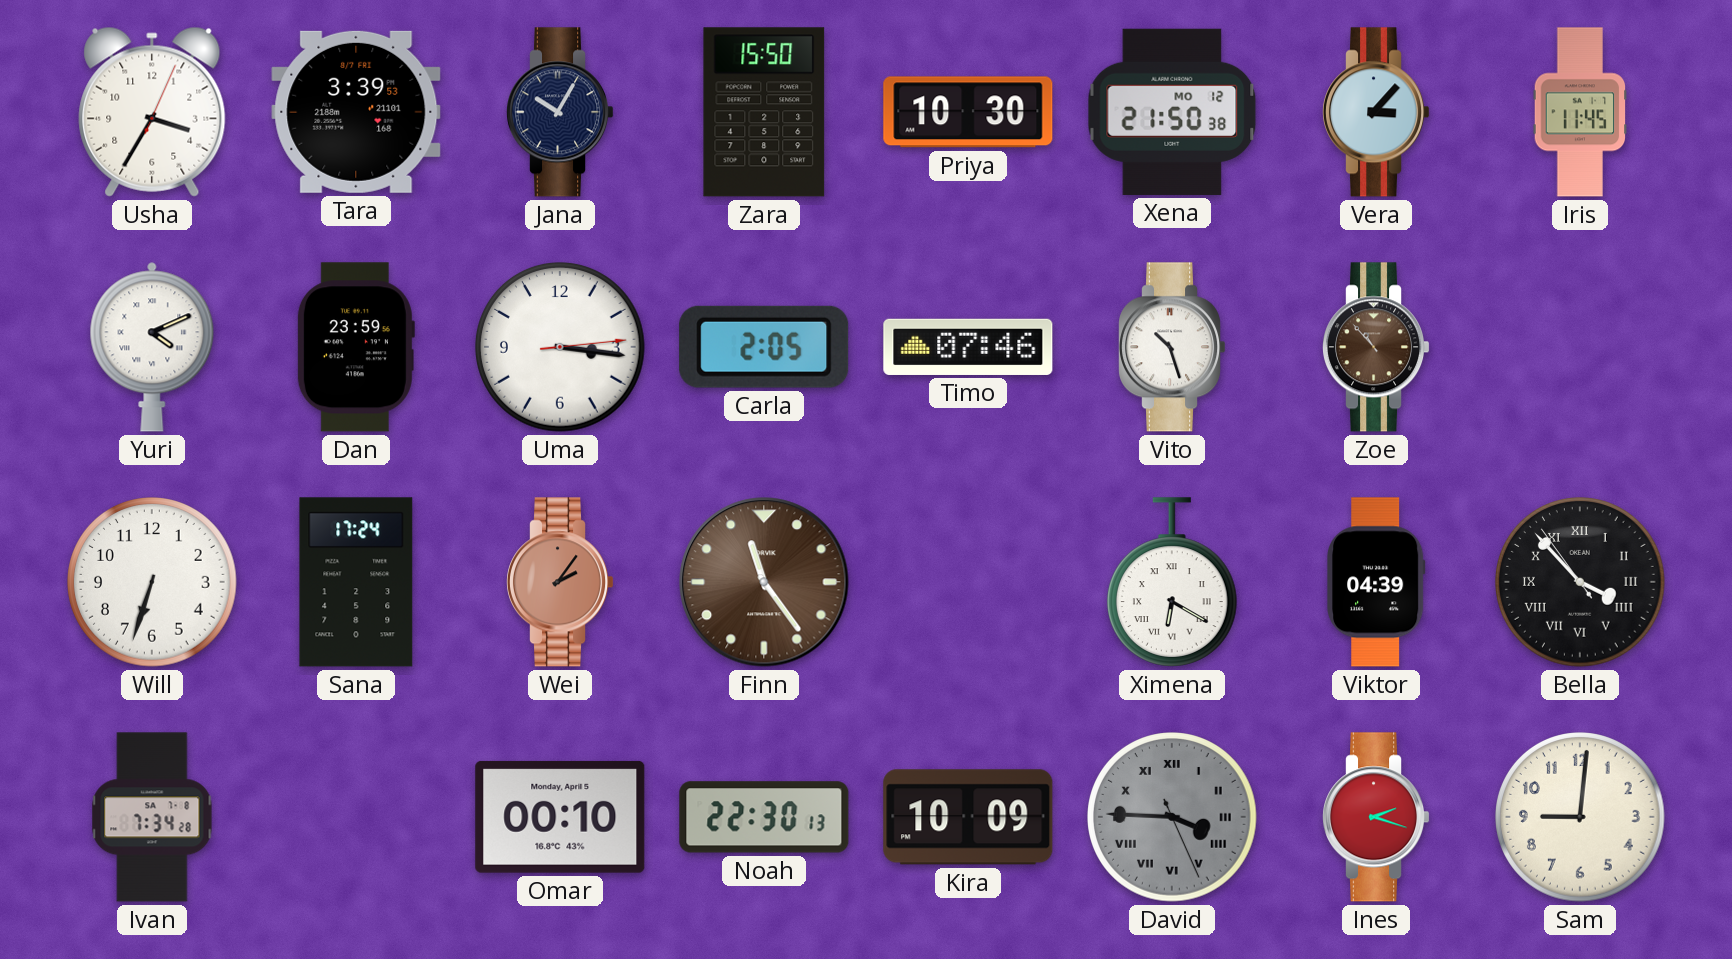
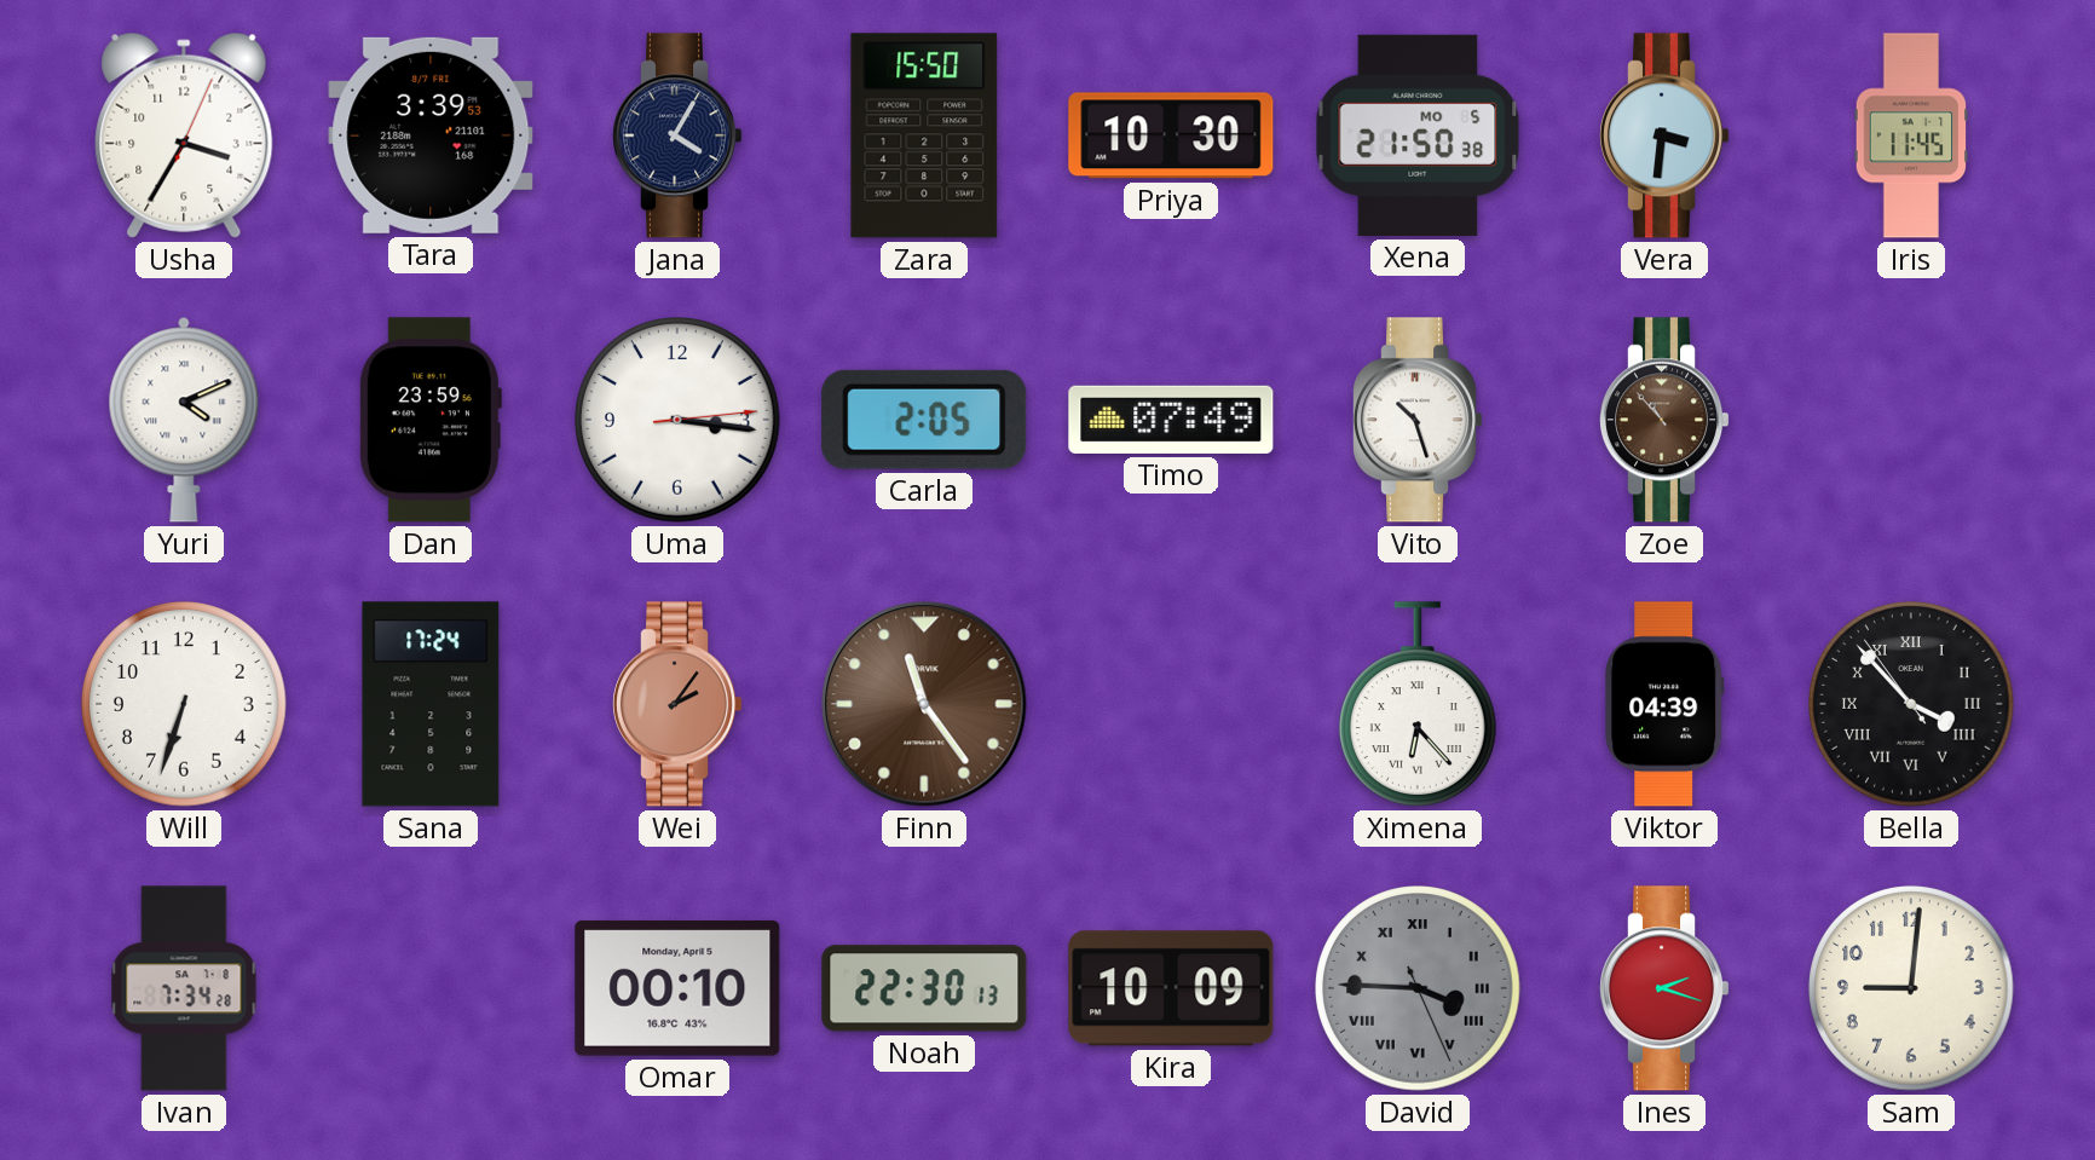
Jana: 10:05 -> 4:05 (679, 135)
Xena date: MO 12 -> MO 5 (1418, 135)
Vera: 3:07 -> 3:31 (1666, 135)
Timo: 07:46 -> 07:49 (1171, 420)
Ximena: 6:20 -> 6:23 (1418, 704)
